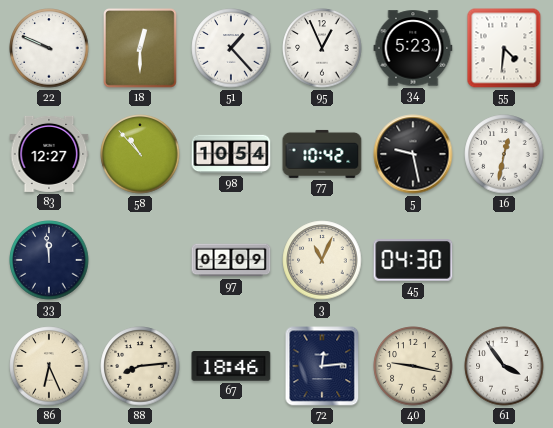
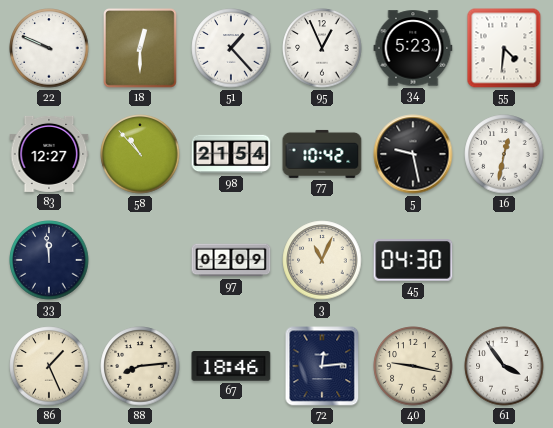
98: 10:54 -> 21:54 (231, 154)
86: 6:26 -> 1:26 (49, 366)
